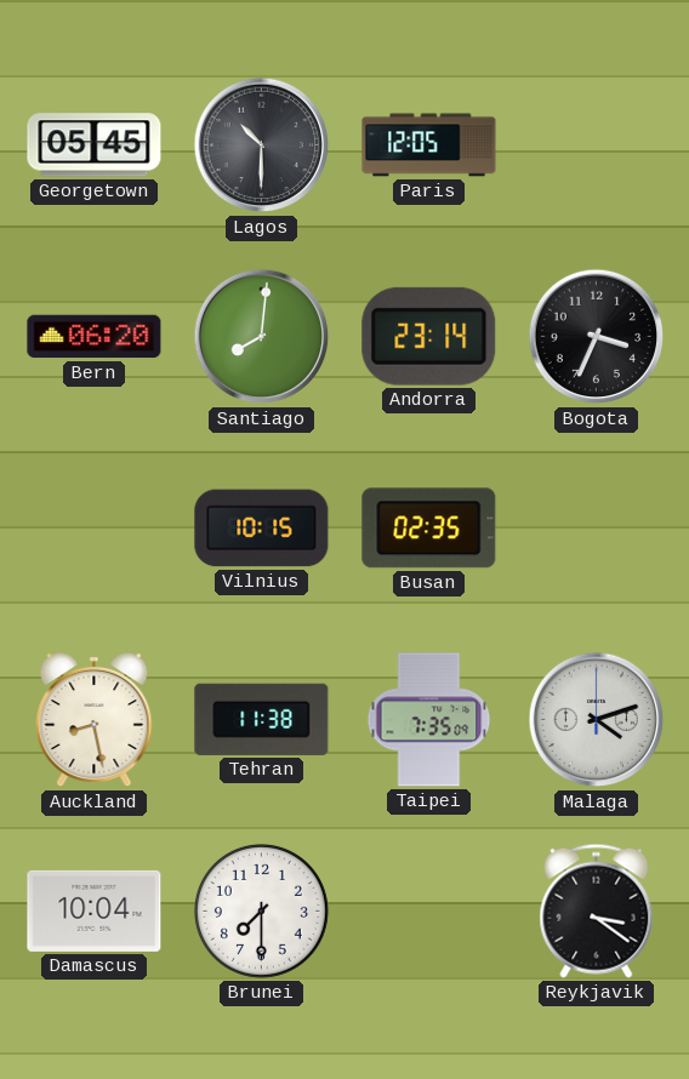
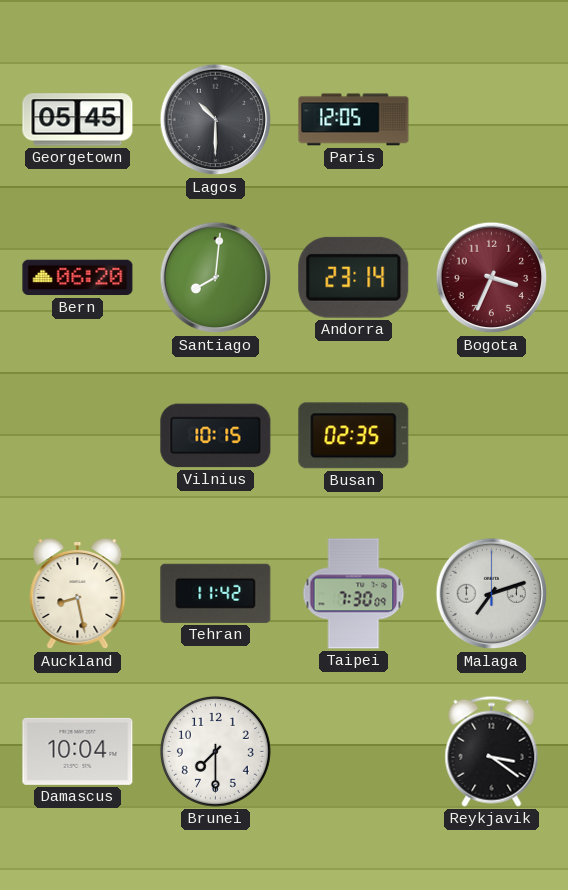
Bogota dial: black -> burgundy (492, 278)
Tehran: 11:38 -> 11:42 (216, 593)
Taipei: 7:35 -> 7:30 (354, 594)
Malaga: 4:12 -> 7:12 (492, 594)
